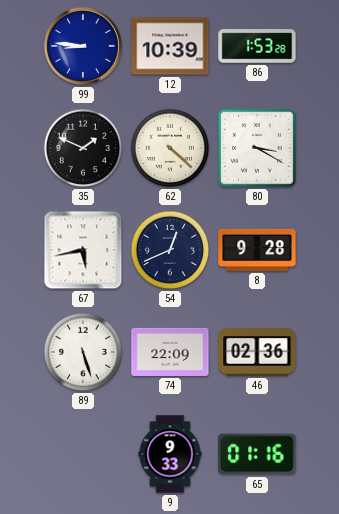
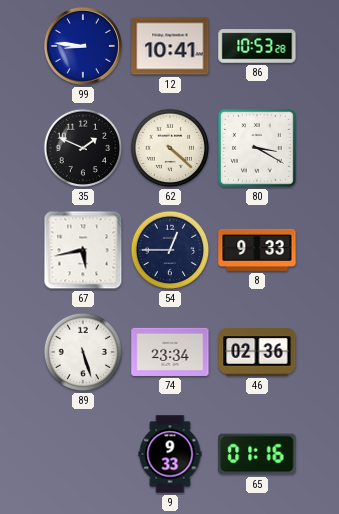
12: 10:39 -> 10:41 (170, 46)
86: 1:53 -> 10:53 (257, 46)
54: 12:41 -> 12:45 (170, 250)
8: 9:28 -> 9:33 (257, 250)
74: 22:09 -> 23:34 (170, 352)
